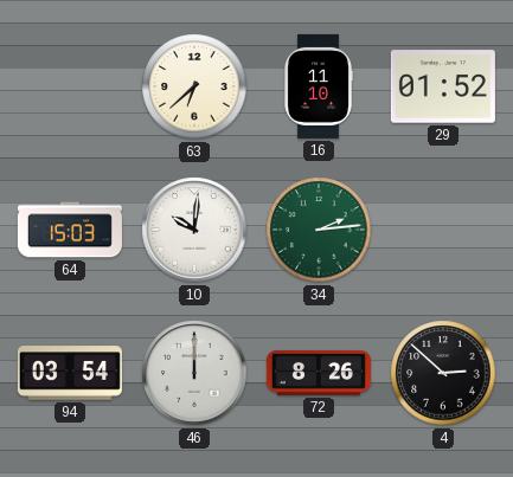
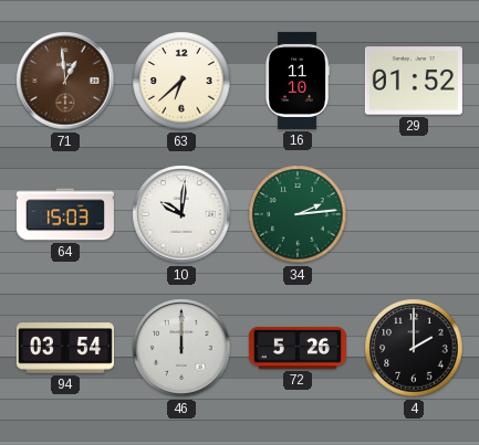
71: none -> 12:59 (65, 81)
72: 8:26 -> 5:26 (298, 348)
4: 2:52 -> 2:00 (414, 348)
